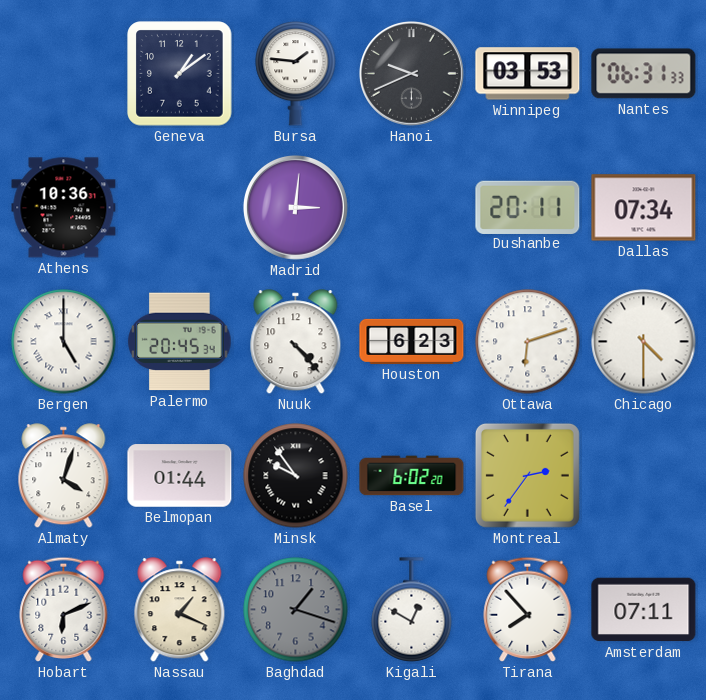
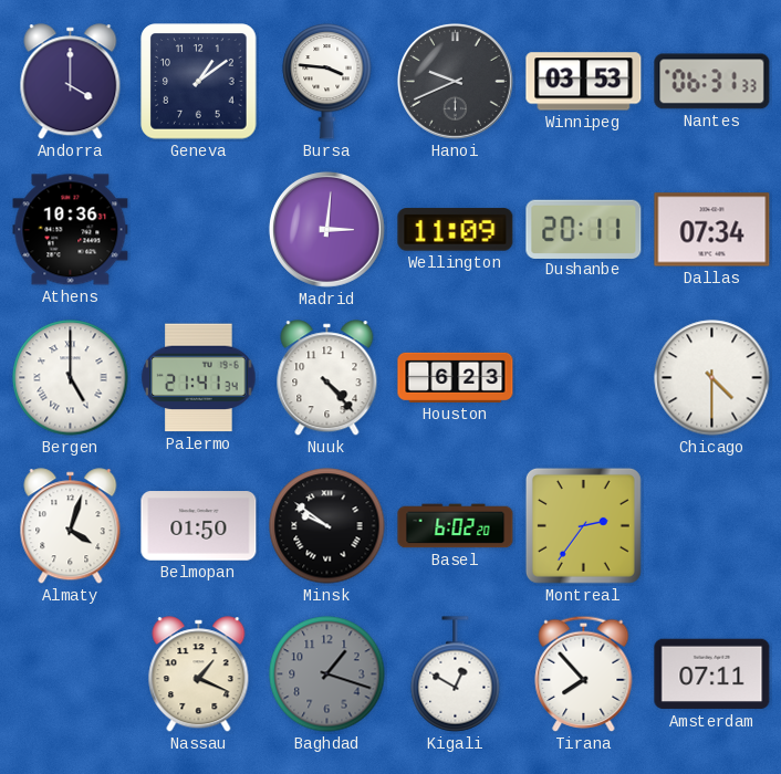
Andorra: none -> 4:00 (71, 82)
Bursa: 1:46 -> 3:46 (327, 81)
Wellington: none -> 11:09 (456, 230)
Palermo: 20:45 -> 21:41 (199, 378)
Ottawa: 6:12 -> none (528, 342)
Belmopan: 01:44 -> 01:50 (199, 526)
Minsk: 9:54 -> 9:51 (327, 526)
Hobart: 6:11 -> none (64, 609)
